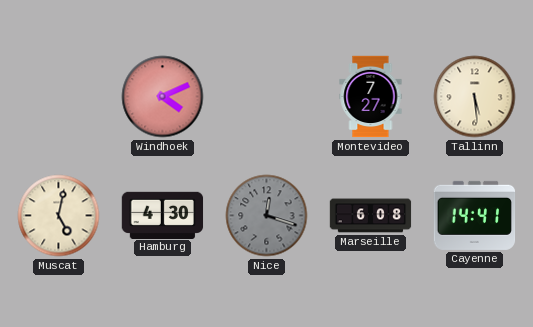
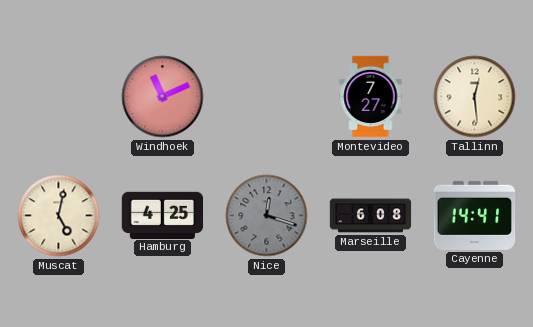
Windhoek: 4:11 -> 11:11 (163, 97)
Tallinn: 5:29 -> 12:29 (475, 97)
Hamburg: 4:30 -> 4:25 (163, 215)
